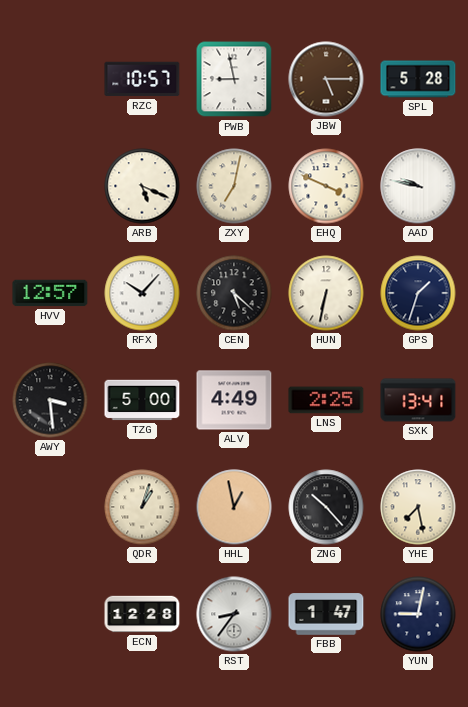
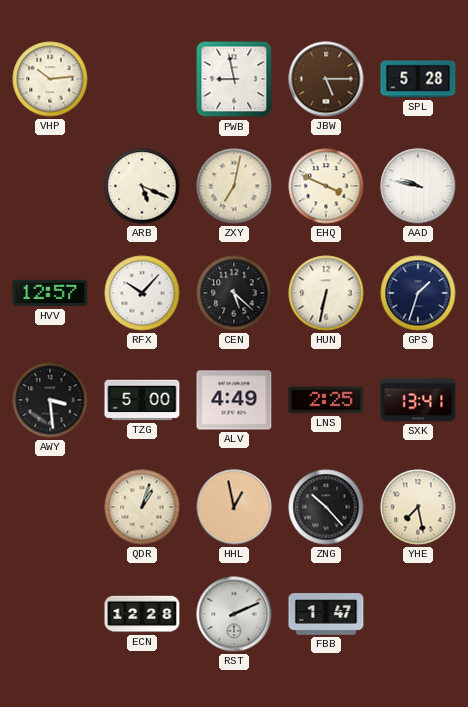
VHP: none -> 10:14 (50, 79)
RZC: 10:57 -> none (142, 79)
RST: 8:36 -> 2:11 (234, 614)
YUN: 9:02 -> none (418, 614)
